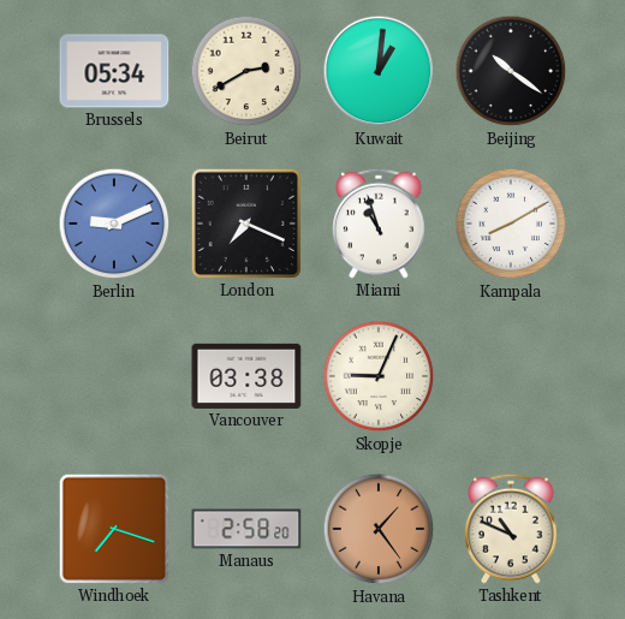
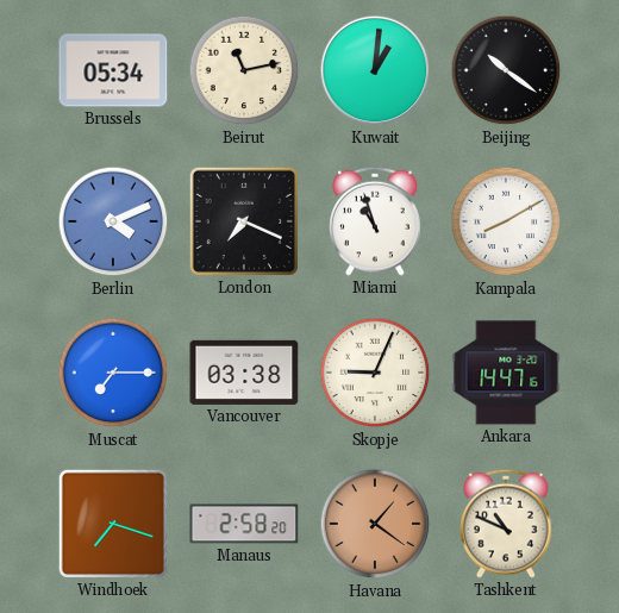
Beirut: 2:40 -> 11:13 (244, 70)
Berlin: 9:11 -> 4:11 (113, 221)
Muscat: none -> 7:15 (113, 373)
Ankara: none -> 14:47 (506, 373)
Havana: 1:24 -> 1:21 (375, 524)
